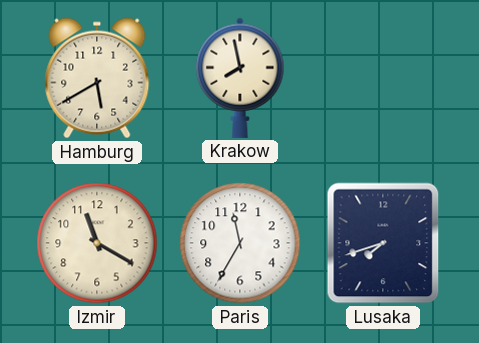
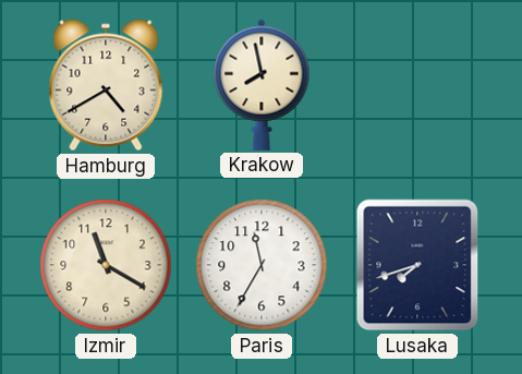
Hamburg: 5:40 -> 4:40 (106, 85)
